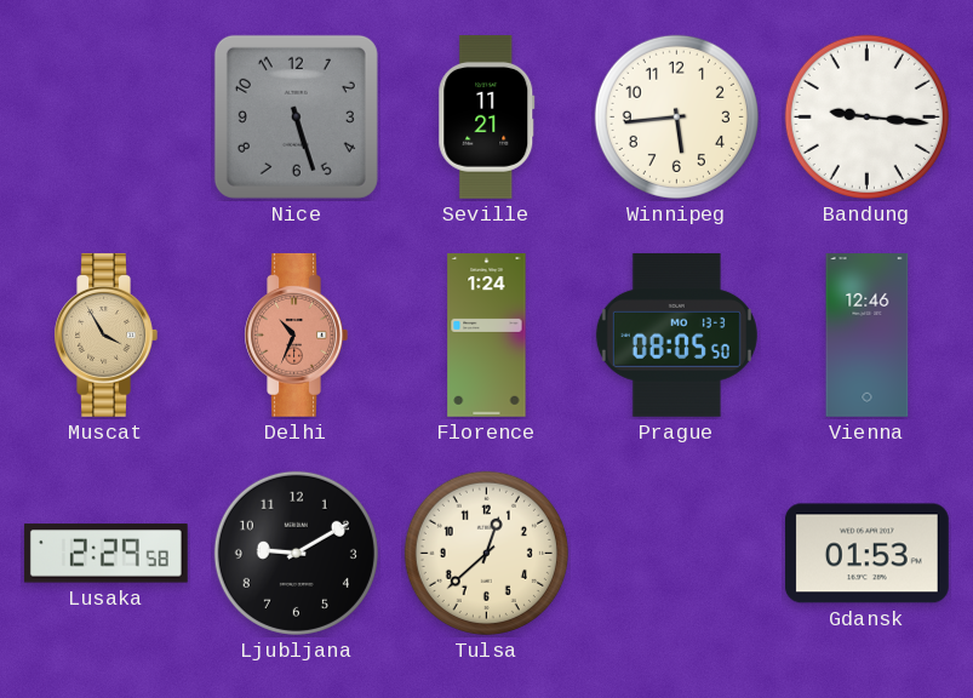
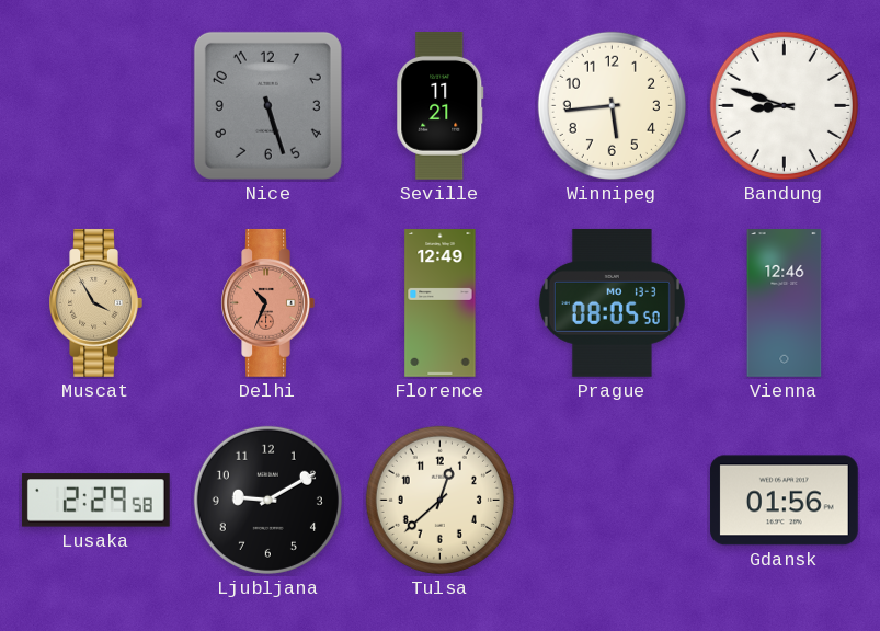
Bandung: 9:16 -> 8:48 (784, 105)
Florence: 1:24 -> 12:49 (441, 303)
Gdansk: 01:53 -> 01:56 (784, 501)
